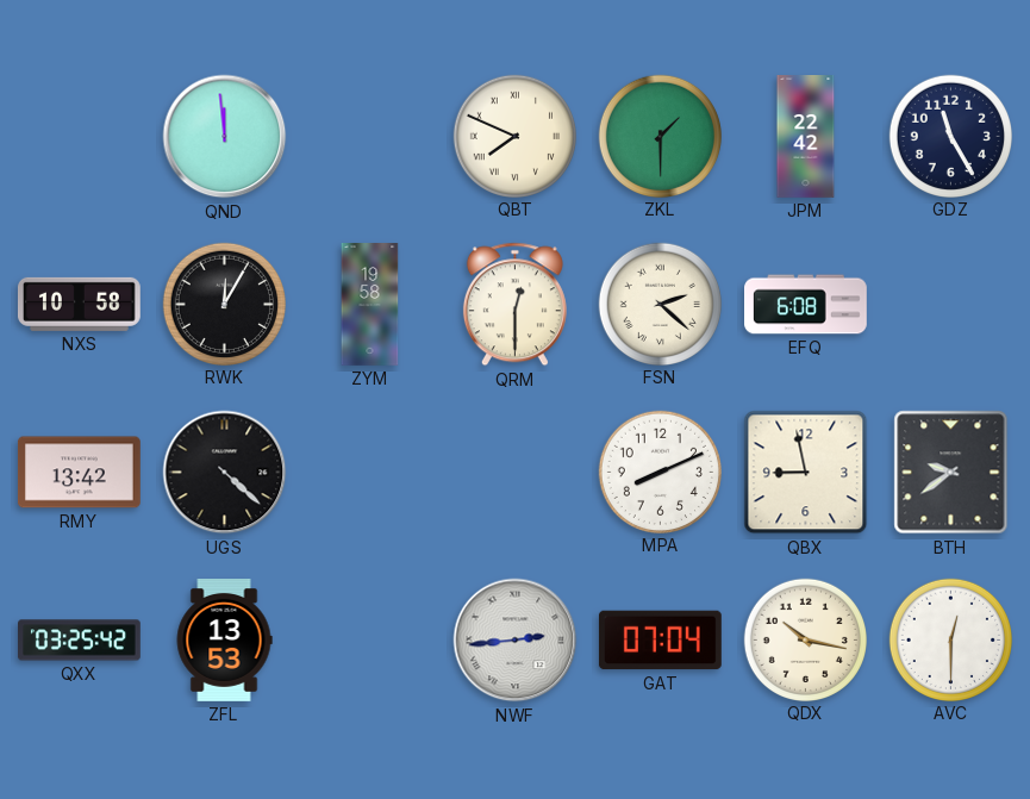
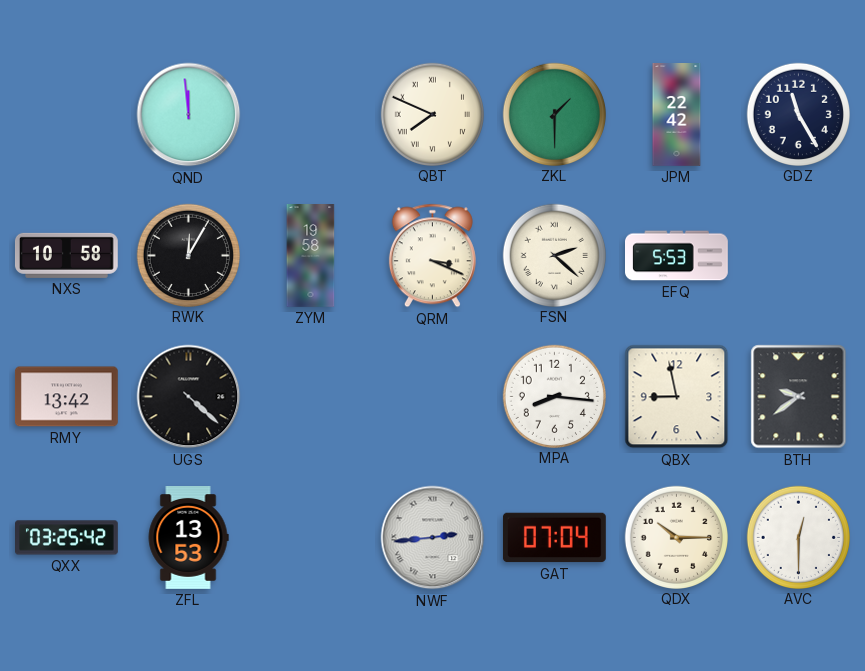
QRM: 12:30 -> 3:19 (432, 256)
EFQ: 6:08 -> 5:53 (677, 256)
MPA: 8:11 -> 8:16 (554, 396)
QDX: 10:17 -> 10:15 (676, 537)
